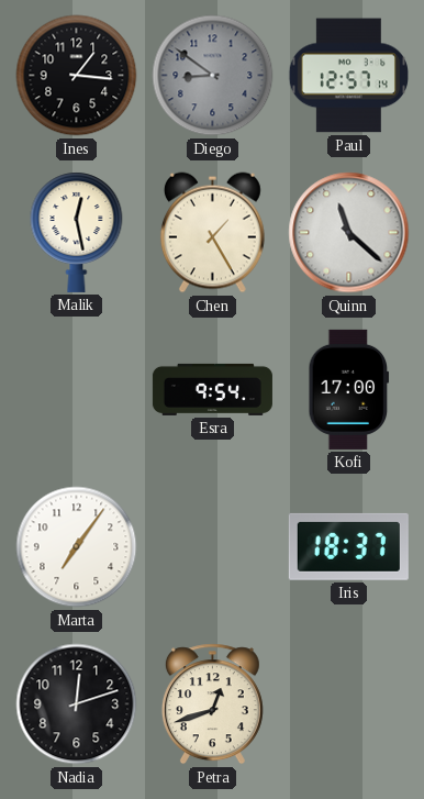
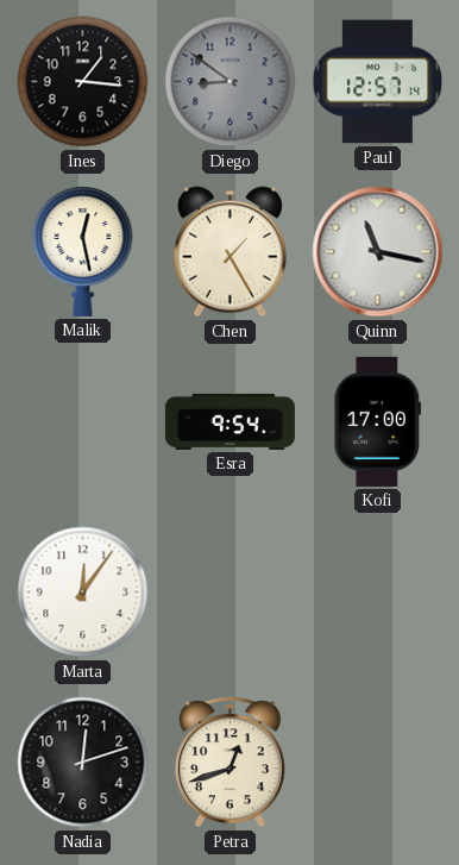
Quinn: 11:22 -> 11:17 (378, 252)
Marta: 7:06 -> 12:06 (83, 593)
Iris: 18:37 -> none (348, 546)
